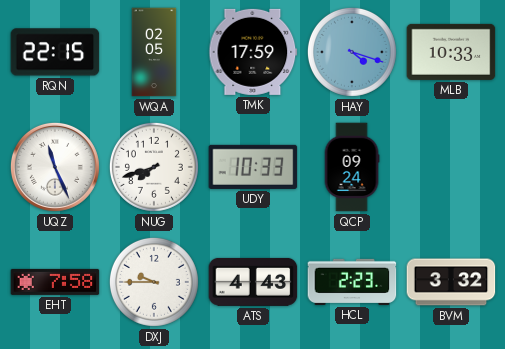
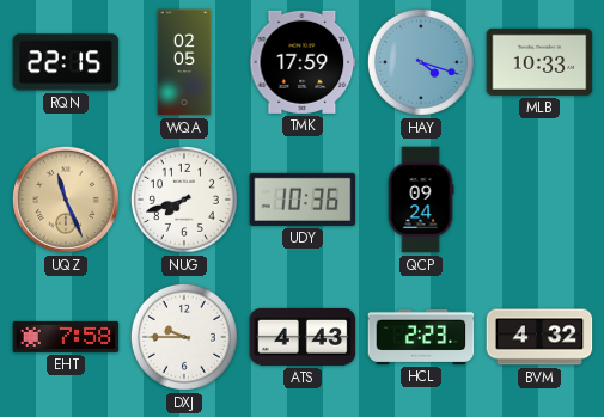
UQZ dial: white -> champagne (66, 200)
UDY: 10:33 -> 10:36 (303, 200)
BVM: 3:32 -> 4:32 (539, 337)
